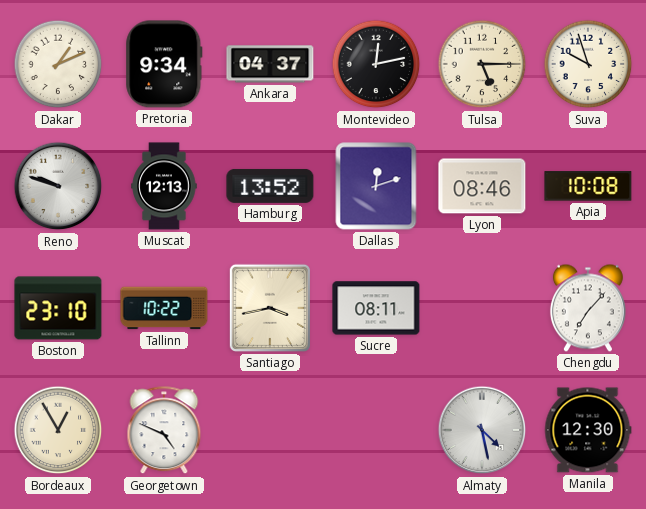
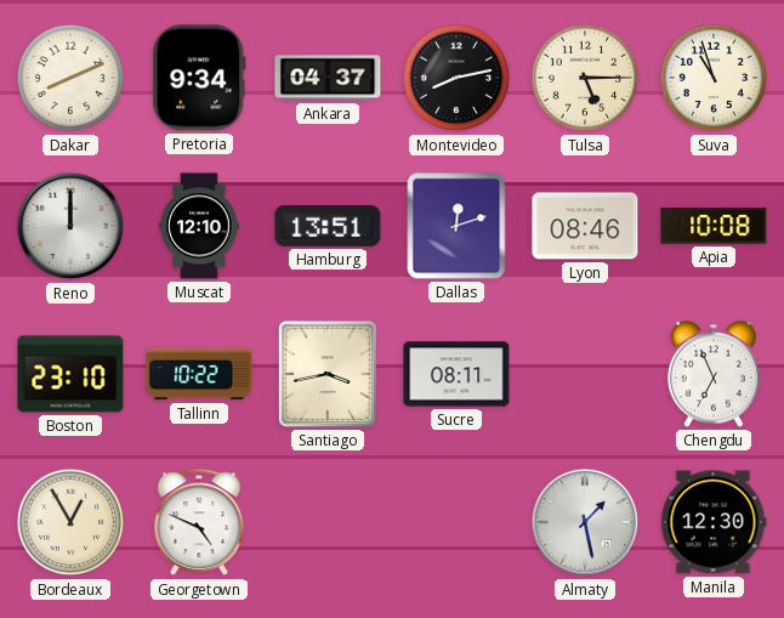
Dakar: 1:11 -> 8:11 (70, 78)
Montevideo: 12:13 -> 8:13 (456, 78)
Suva: 9:57 -> 10:57 (714, 78)
Reno: 9:48 -> 12:00 (70, 226)
Muscat: 12:13 -> 12:10 (199, 226)
Hamburg: 13:52 -> 13:51 (328, 226)
Chengdu: 7:07 -> 6:56 (714, 374)
Almaty: 4:28 -> 1:28 (585, 522)
